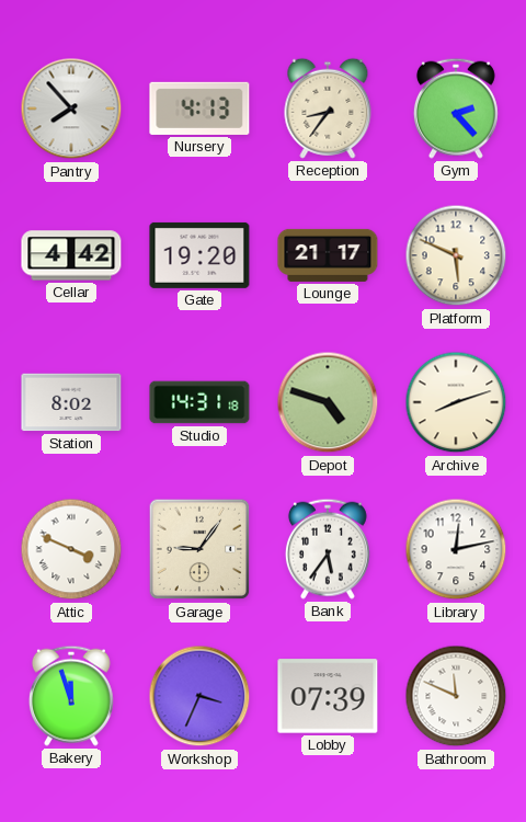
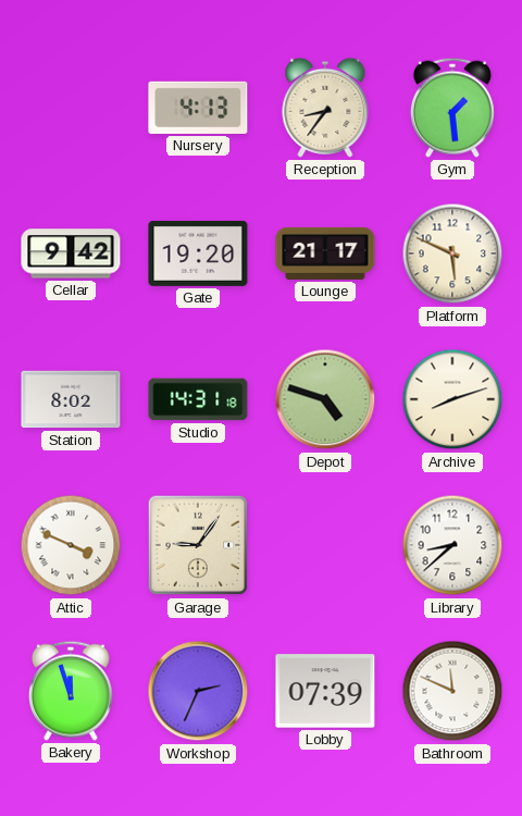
Pantry: 7:53 -> none (71, 109)
Gym: 2:23 -> 1:29 (452, 108)
Cellar: 4:42 -> 9:42 (71, 254)
Bank: 5:36 -> none (328, 549)
Library: 12:13 -> 8:38 (452, 545)
Workshop: 3:34 -> 2:34 (198, 691)
